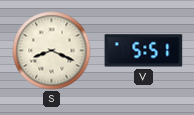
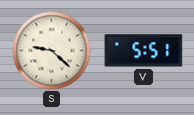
S: 8:19 -> 9:22 (52, 51)
